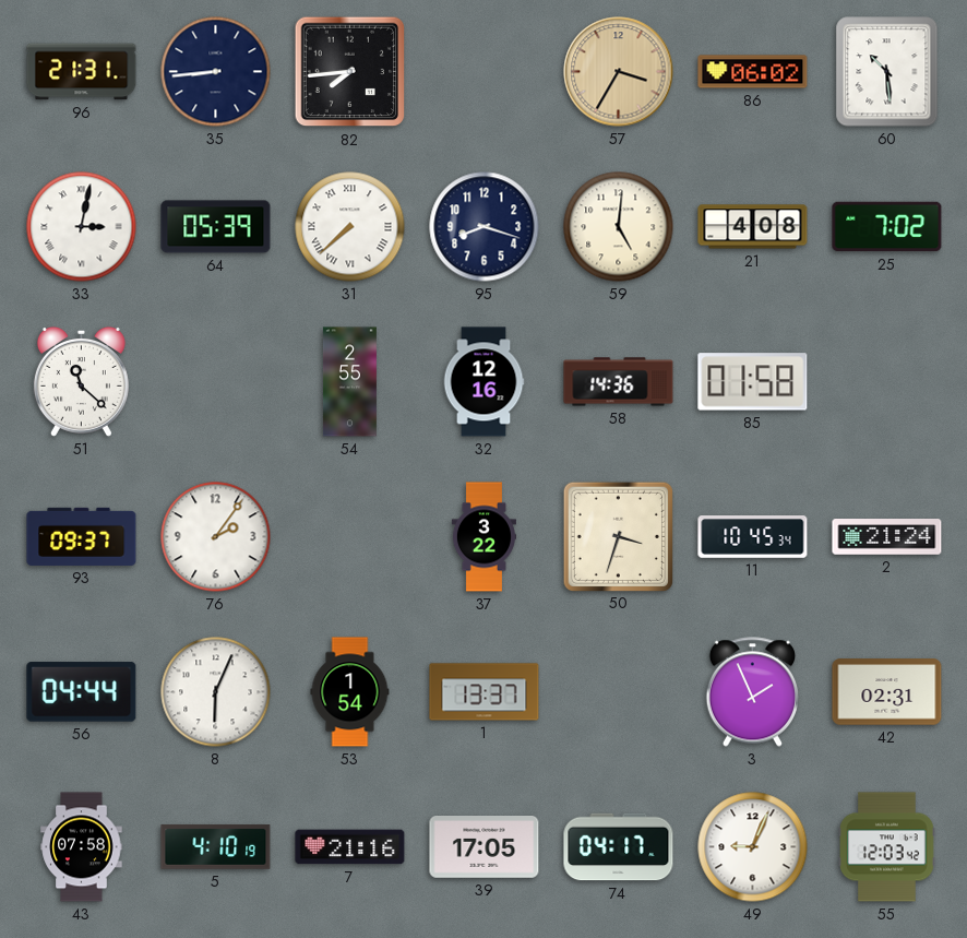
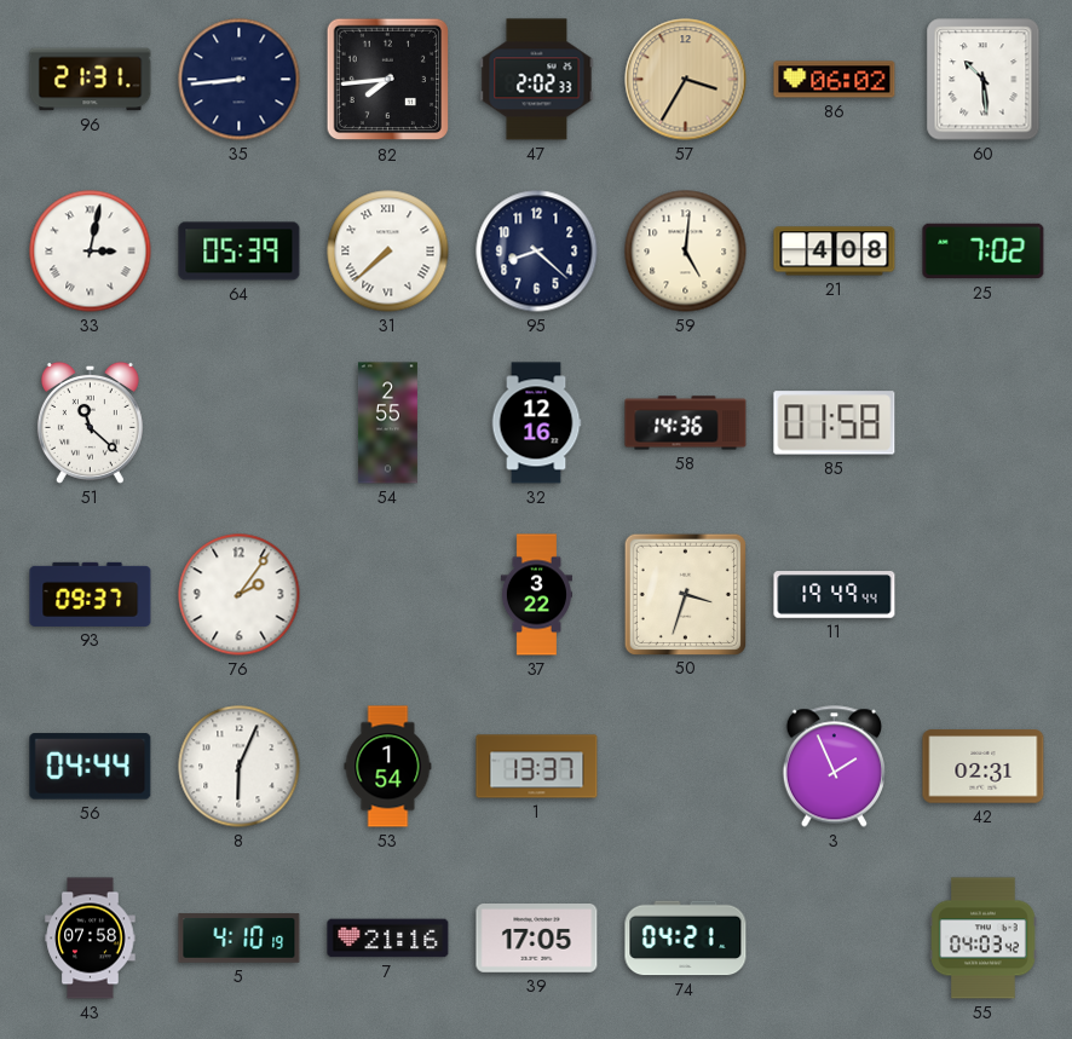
47: none -> 2:02 (537, 80)
95: 8:18 -> 8:22 (537, 252)
11: 10:45 -> 19:49 (835, 595)
2: 21:24 -> none (887, 537)
74: 04:17 -> 04:21 (686, 939)
49: 9:04 -> none (753, 847)
55: 12:03 -> 04:03 (984, 939)
